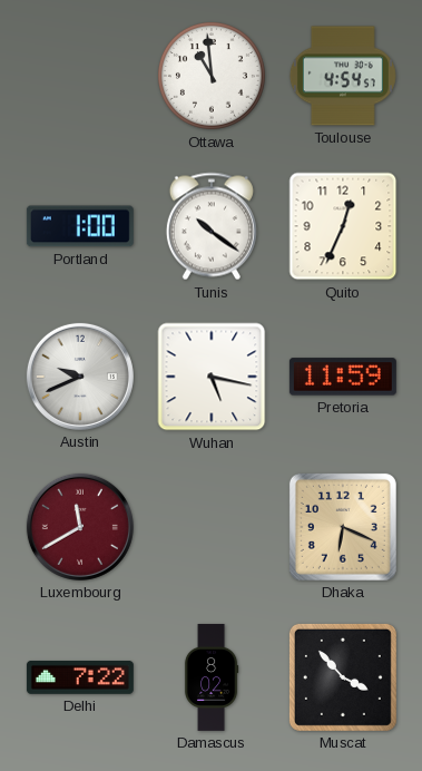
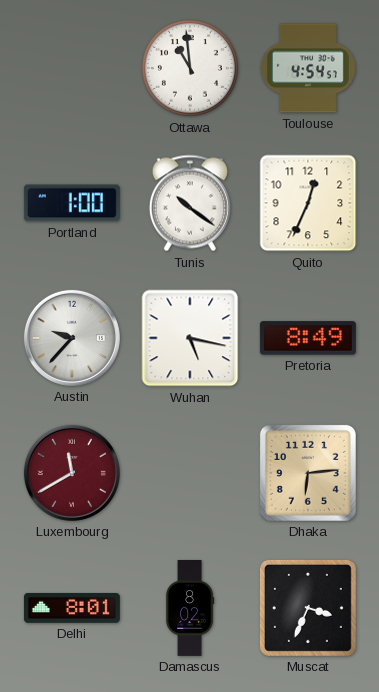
Austin: 9:41 -> 9:37 (72, 338)
Pretoria: 11:59 -> 8:49 (308, 338)
Dhaka: 6:19 -> 6:14 (308, 473)
Delhi: 7:22 -> 8:01 (72, 608)
Muscat: 3:53 -> 3:34 (308, 608)
